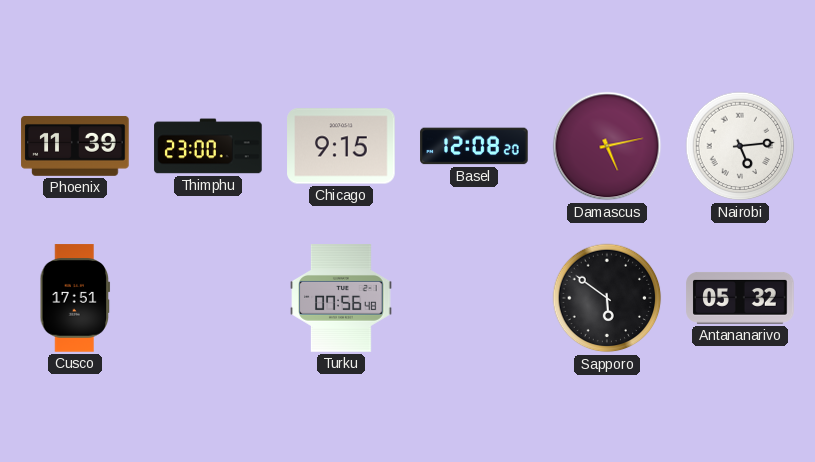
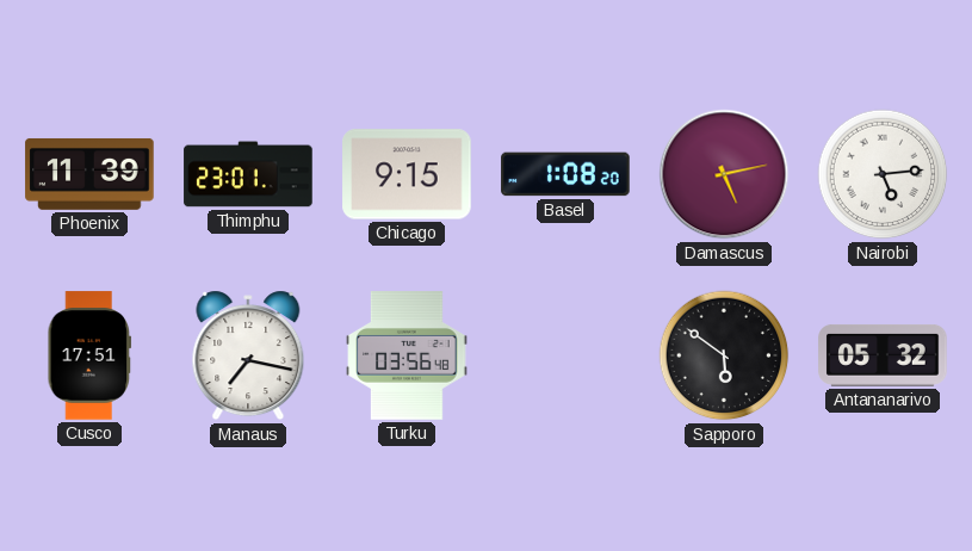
Thimphu: 23:00 -> 23:01 (248, 174)
Basel: 12:08 -> 1:08 (565, 174)
Manaus: none -> 7:17 (248, 355)
Turku: 07:56 -> 03:56 (407, 355)
